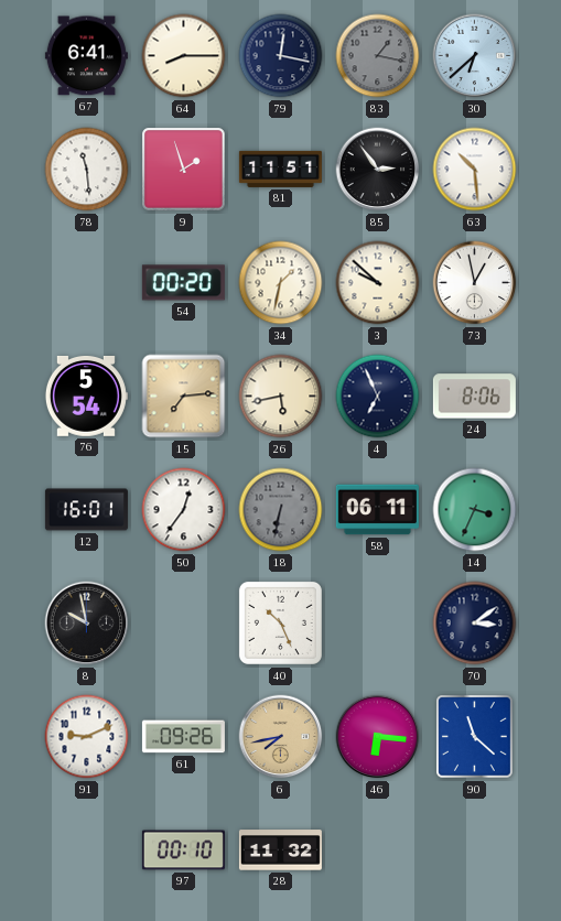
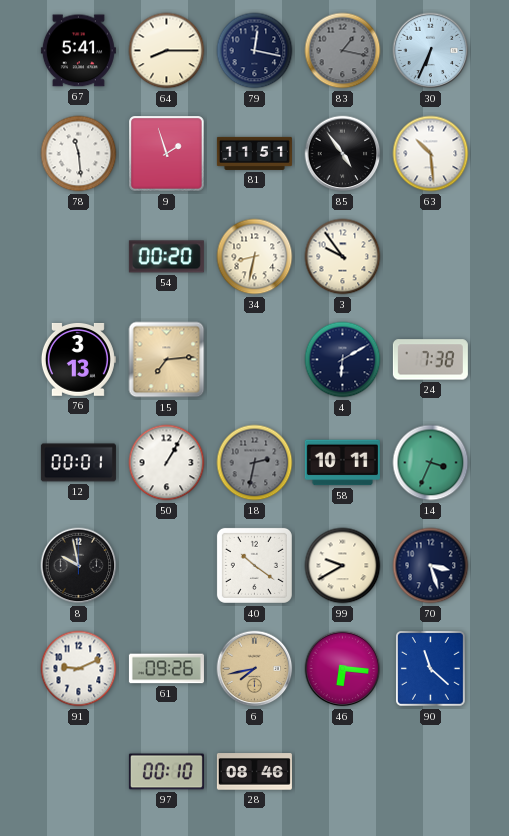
67: 6:41 -> 5:41 (78, 51)
30: 6:38 -> 6:34 (431, 51)
85: 2:54 -> 4:54 (343, 154)
34: 1:32 -> 8:32 (255, 257)
3: 9:52 -> 9:54 (343, 257)
73: 12:58 -> none (475, 283)
76: 5:54 -> 3:13 (78, 360)
26: 5:43 -> none (281, 397)
4: 6:56 -> 6:10 (343, 360)
24: 8:06 -> 7:38 (430, 360)
12: 16:01 -> 00:01 (78, 463)
50: 12:36 -> 1:05 (167, 463)
18: 6:32 -> 2:32 (255, 463)
58: 06:11 -> 10:11 (342, 463)
40: 10:26 -> 10:21 (254, 565)
99: none -> 9:40 (343, 566)
70: 3:09 -> 3:27 (431, 566)
28: 11:32 -> 08:46 (254, 772)
